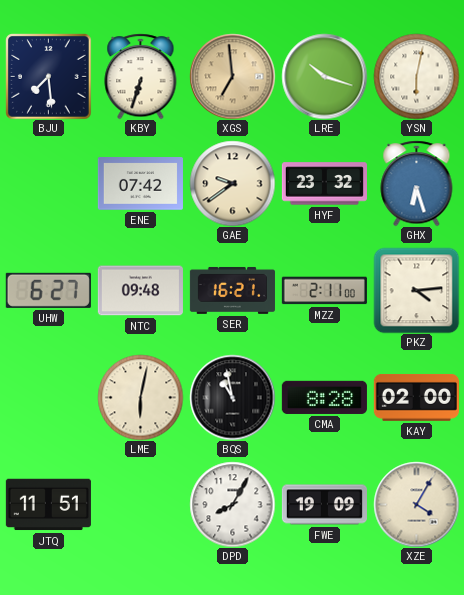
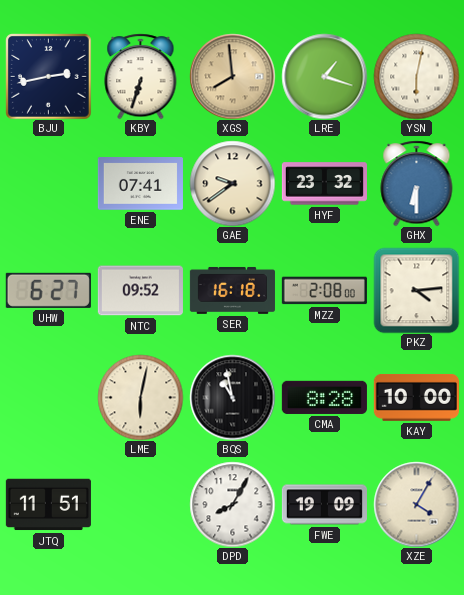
BJU: 7:29 -> 2:43 (49, 77)
XGS: 6:59 -> 7:59 (232, 76)
LRE: 10:18 -> 1:18 (324, 76)
ENE: 07:42 -> 07:41 (140, 184)
GHX: 6:27 -> 6:30 (417, 183)
NTC: 09:48 -> 09:52 (140, 291)
SER: 16:21 -> 16:18 (232, 290)
MZZ: 2:11 -> 2:08 (324, 291)
KAY: 02:00 -> 10:00 (416, 397)
